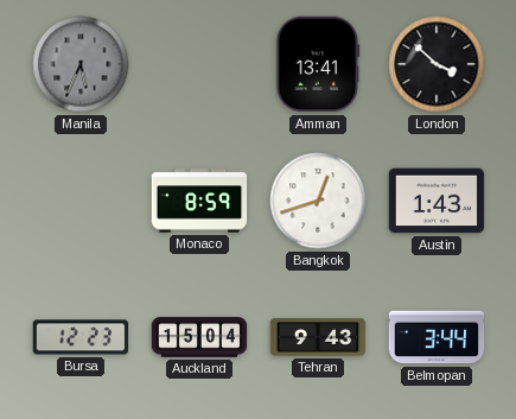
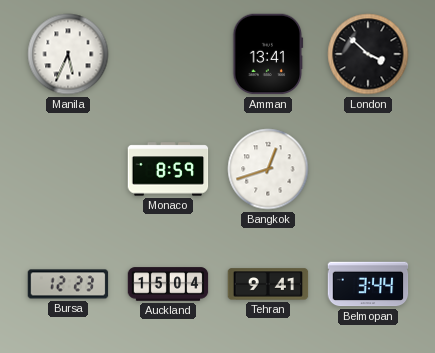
Manila dial: grey -> white (68, 54)
Austin: 1:43 -> none (437, 201)
Tehran: 9:43 -> 9:41 (268, 284)
